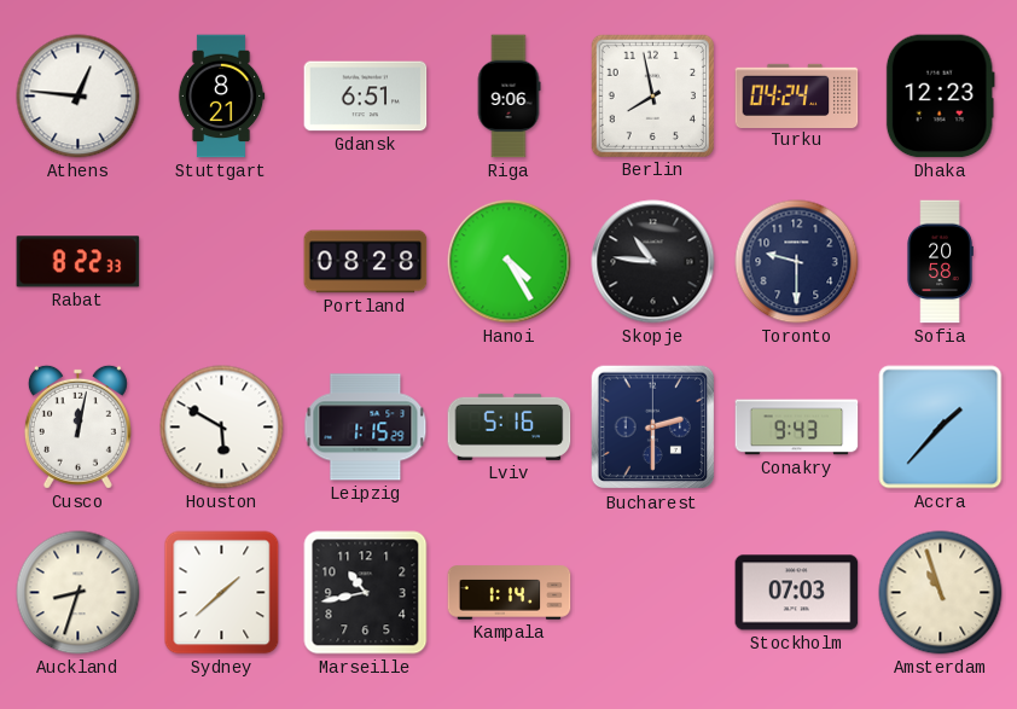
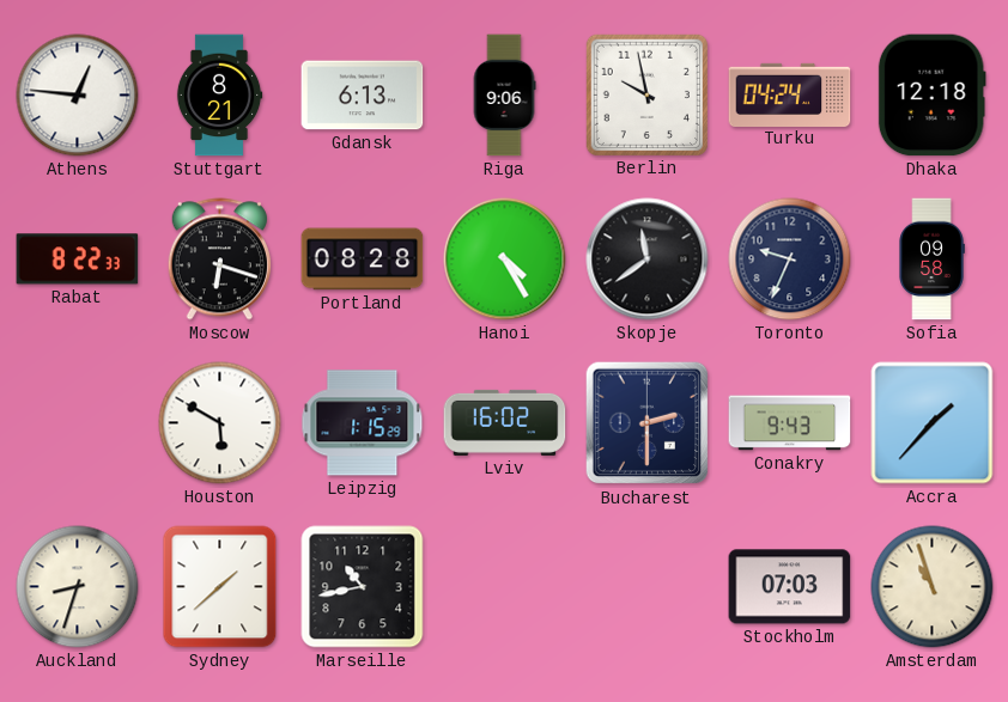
Gdansk: 6:51 -> 6:13 (363, 96)
Berlin: 7:58 -> 9:58 (646, 94)
Dhaka: 12:23 -> 12:18 (931, 96)
Moscow: none -> 6:18 (219, 260)
Skopje: 10:46 -> 11:39 (648, 260)
Toronto: 9:30 -> 9:34 (790, 260)
Sofia: 20:58 -> 09:58 (931, 260)
Cusco: 12:02 -> none (77, 426)
Lviv: 5:16 -> 16:02 (505, 422)
Kampala: 1:14 -> none (510, 593)
